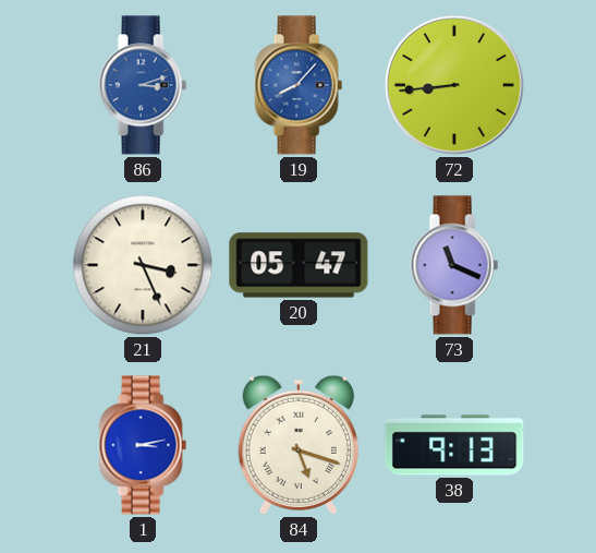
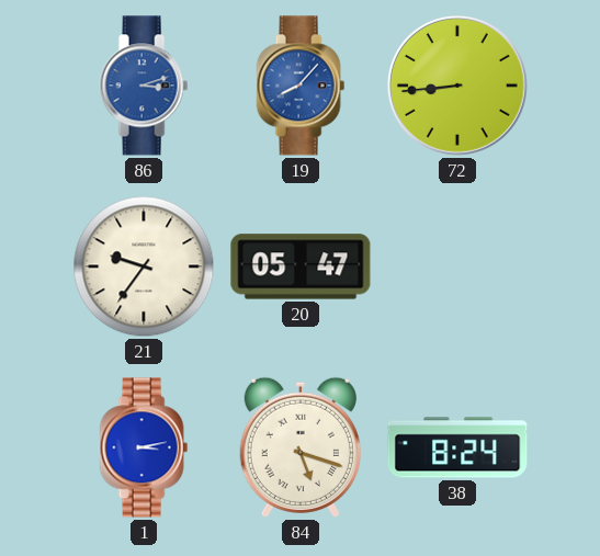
21: 3:26 -> 9:36 (144, 266)
73: 11:19 -> none (454, 265)
38: 9:13 -> 8:24 (457, 447)
